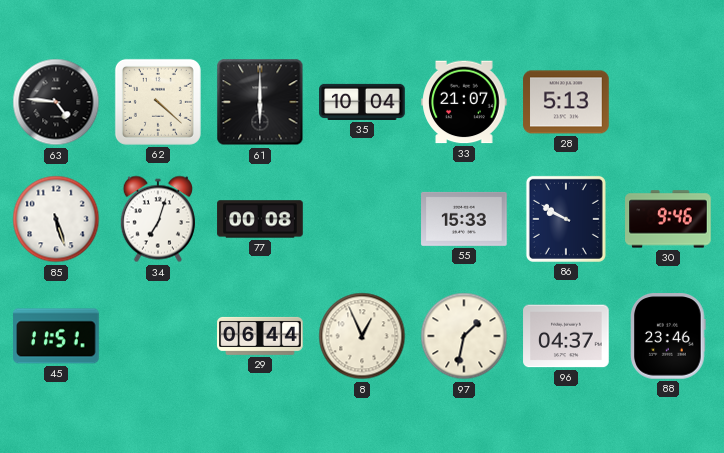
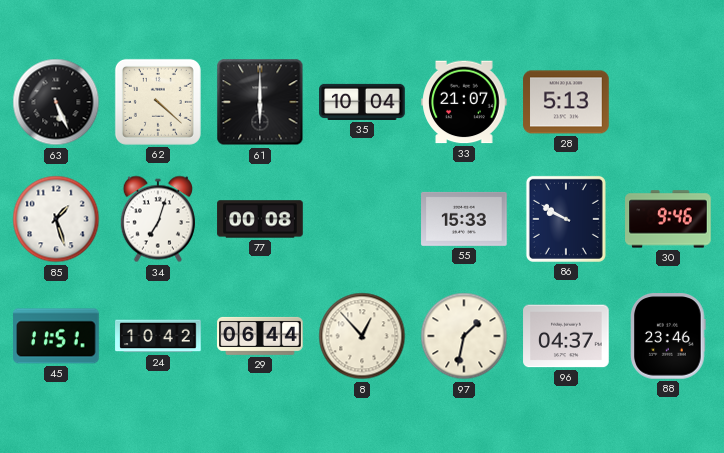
63: 4:46 -> 5:26 (56, 102)
85: 5:27 -> 1:27 (56, 219)
24: none -> 10:42 (158, 336)
8: 12:56 -> 12:53 (362, 336)
